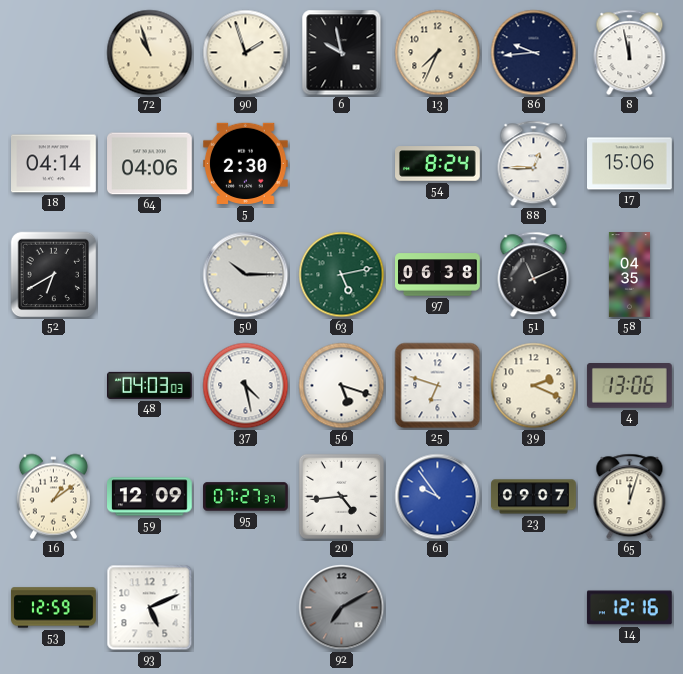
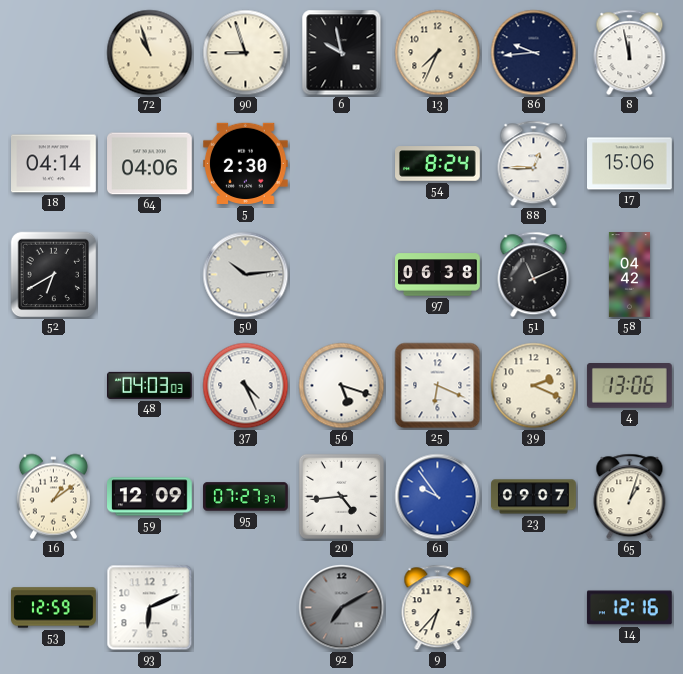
90: 1:57 -> 8:57 (246, 53)
50: 10:15 -> 10:14 (246, 275)
63: 5:13 -> none (342, 275)
58: 04:35 -> 04:42 (629, 275)
37: 4:28 -> 4:26 (246, 386)
25: 6:48 -> 6:19 (438, 386)
65: 12:03 -> 1:03 (630, 497)
93: 5:11 -> 6:11 (150, 608)
9: none -> 6:37 (438, 608)
